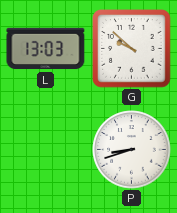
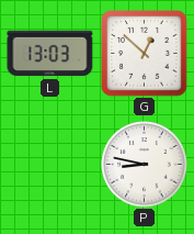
G: 9:52 -> 12:52 (145, 54)
P: 8:42 -> 8:47 (145, 165)
